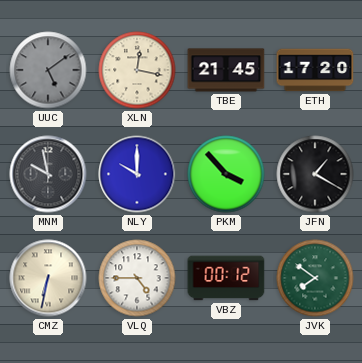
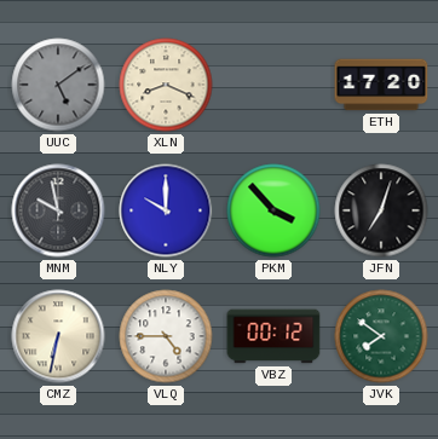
XLN: 12:17 -> 8:19 (166, 85)
TBE: 21:45 -> none (226, 70)
JFN: 1:20 -> 7:03 (381, 210)
